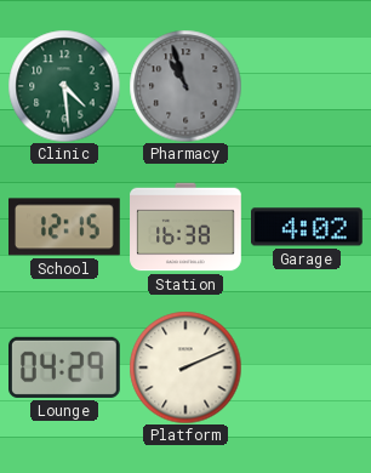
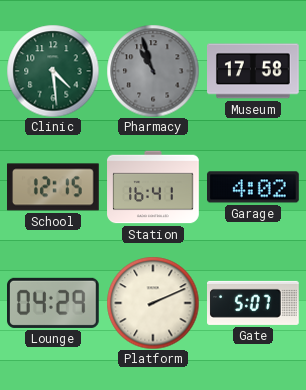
Museum: none -> 17:58 (254, 71)
Station: 16:38 -> 16:41 (153, 187)
Gate: none -> 5:07 (253, 303)
